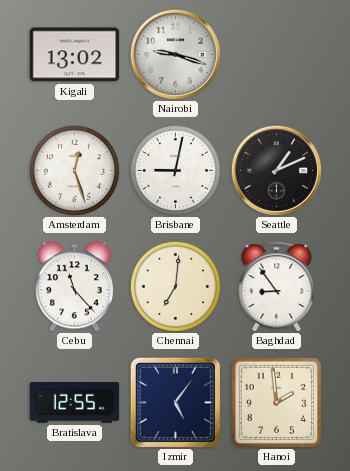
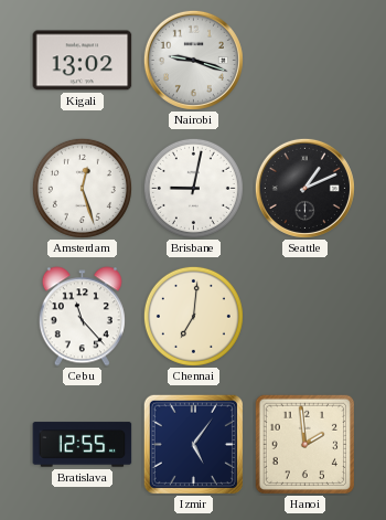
Baghdad: 8:54 -> none (277, 287)
